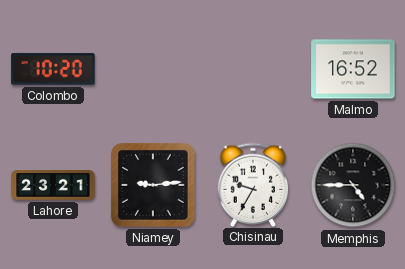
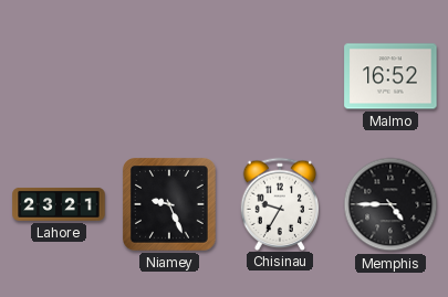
Colombo: 10:20 -> none (53, 69)
Niamey: 9:14 -> 9:26 (170, 205)
